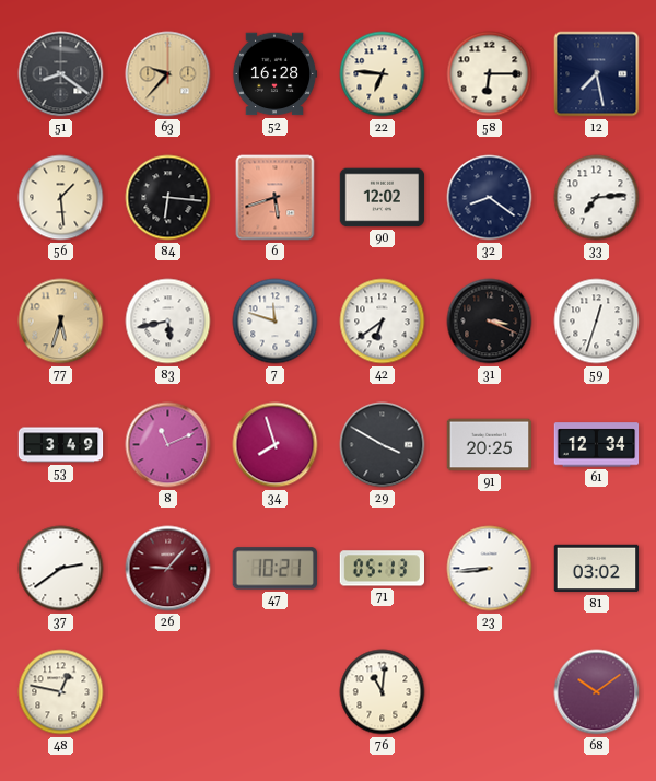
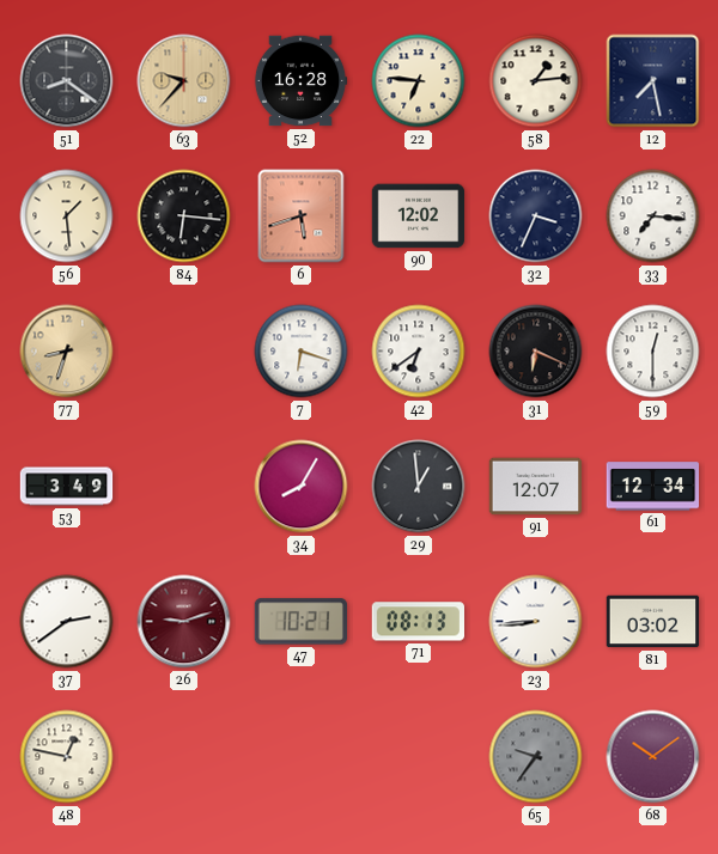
58: 6:15 -> 1:14 (536, 81)
32: 8:21 -> 3:34 (536, 216)
33: 7:14 -> 7:16 (653, 216)
77: 5:33 -> 8:33 (67, 352)
83: 5:43 -> none (168, 322)
7: 11:48 -> 6:18 (302, 352)
31: 3:19 -> 6:19 (536, 352)
59: 12:33 -> 12:30 (653, 352)
8: 11:11 -> none (168, 445)
34: 7:57 -> 8:05 (302, 487)
29: 3:50 -> 12:59 (419, 487)
91: 20:25 -> 12:07 (536, 487)
26: 9:07 -> 9:12 (184, 622)
71: 05:13 -> 08:13 (418, 622)
76: 11:01 -> none (383, 692)
65: none -> 9:36 (536, 757)
